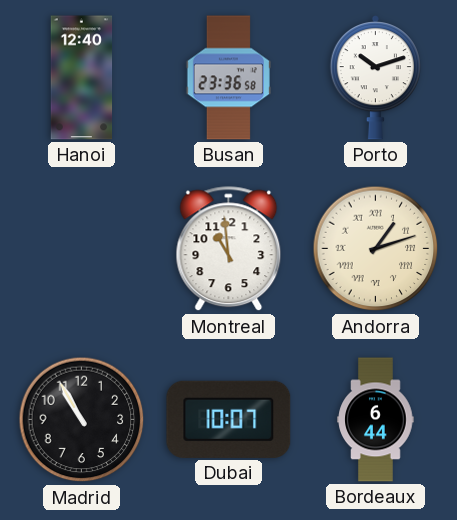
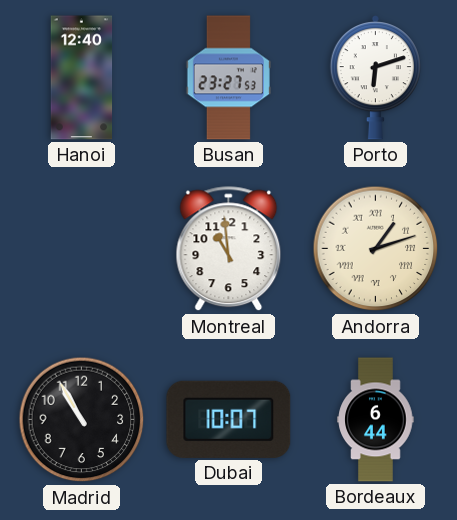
Busan: 23:36 -> 23:27 (228, 78)
Porto: 10:12 -> 6:12 (375, 78)
